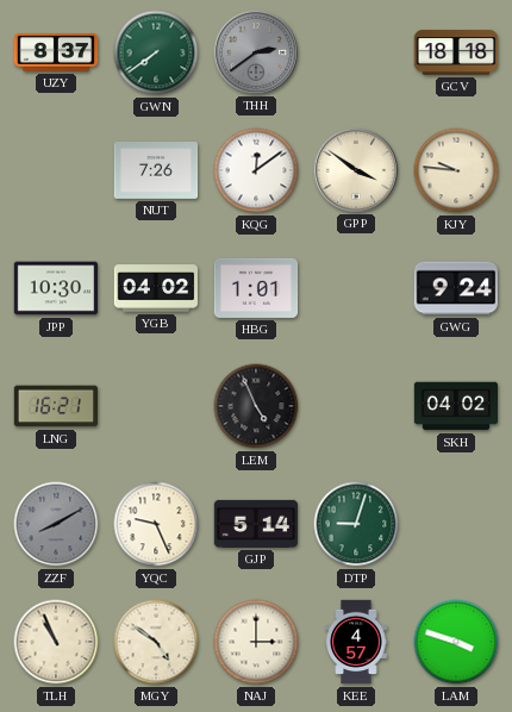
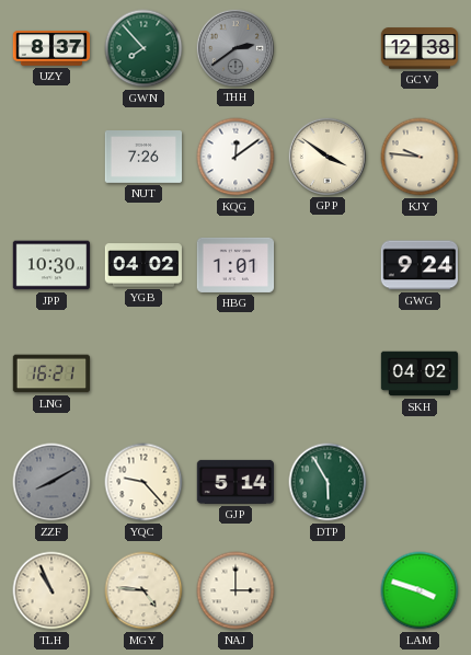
GWN: 7:39 -> 7:53 (143, 48)
GCV: 18:18 -> 12:38 (420, 48)
LEM: 4:56 -> none (256, 406)
YQC: 9:26 -> 9:23 (143, 482)
DTP: 9:03 -> 5:55 (328, 482)
MGY: 4:51 -> 4:46 (143, 590)
KEE: 4:57 -> none (356, 642)
